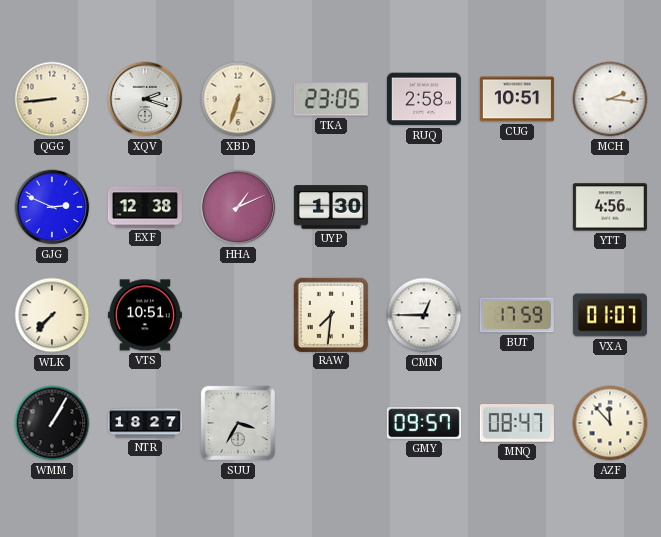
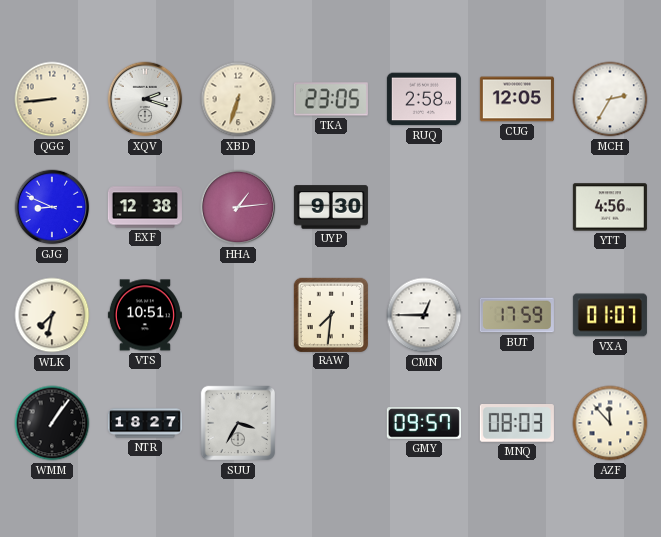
CUG: 10:51 -> 12:05 (517, 99)
MCH: 2:16 -> 2:35 (610, 99)
GJG: 2:49 -> 8:49 (52, 207)
HHA: 1:11 -> 1:14 (238, 207)
UYP: 1:30 -> 9:30 (331, 207)
WLK: 7:37 -> 7:32 (52, 315)
WMM: 1:05 -> 1:06 (52, 423)
MNQ: 08:47 -> 08:03 (517, 424)
